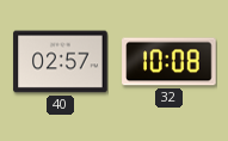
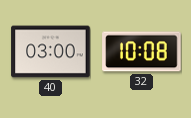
40: 02:57 -> 03:00 (51, 52)
